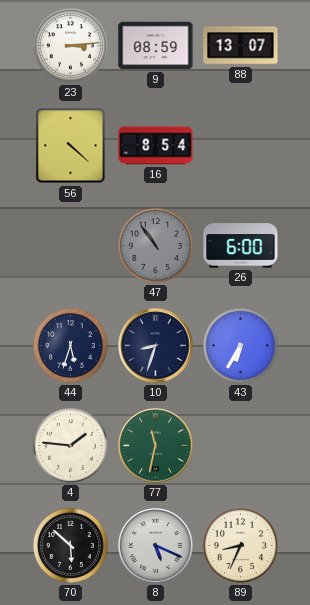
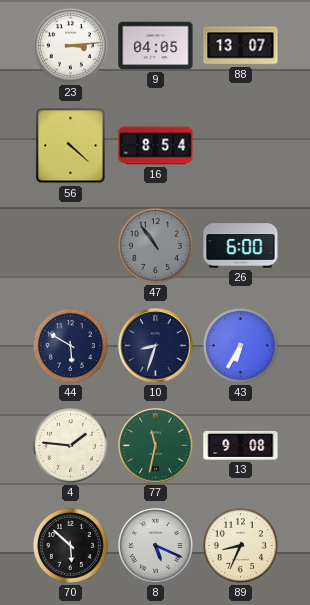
9: 08:59 -> 04:05 (156, 46)
44: 5:33 -> 5:50 (70, 345)
13: none -> 9:08 (241, 445)
